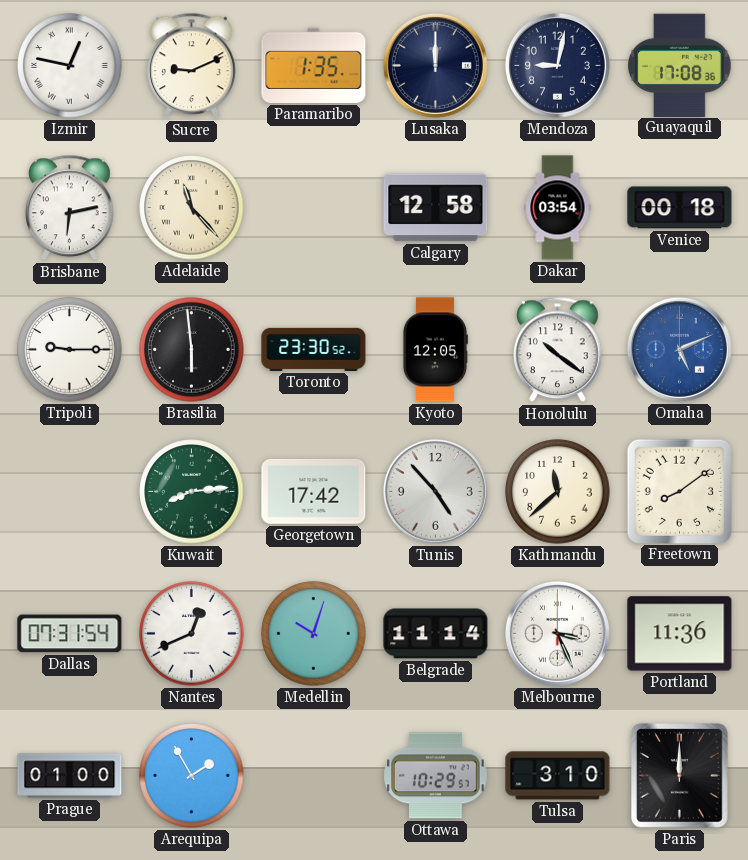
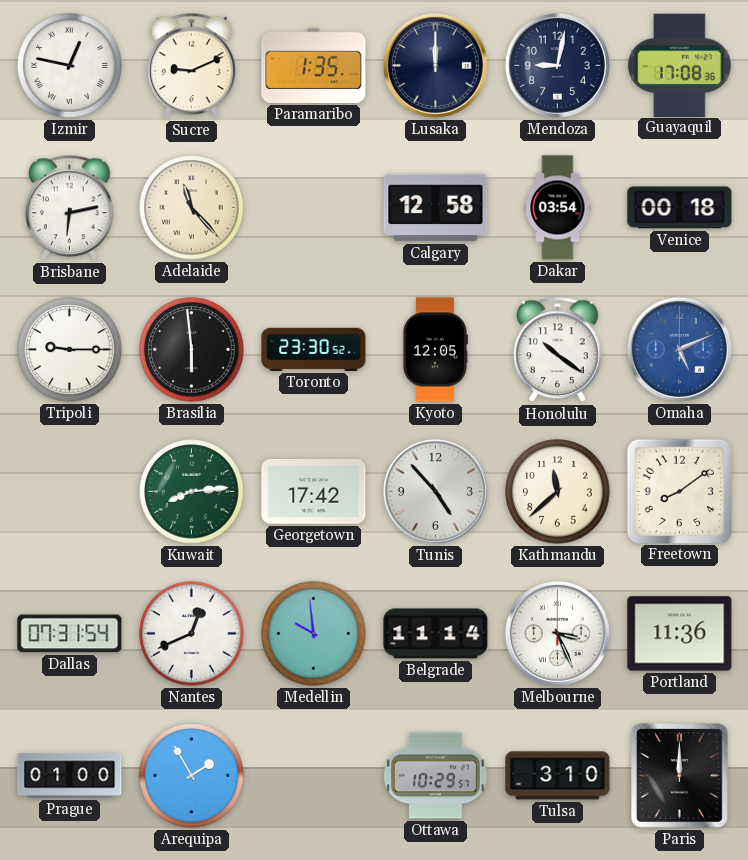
Medellin: 10:03 -> 9:59 (314, 634)
